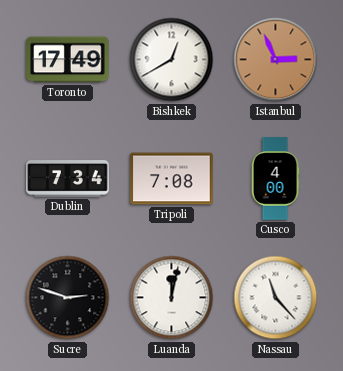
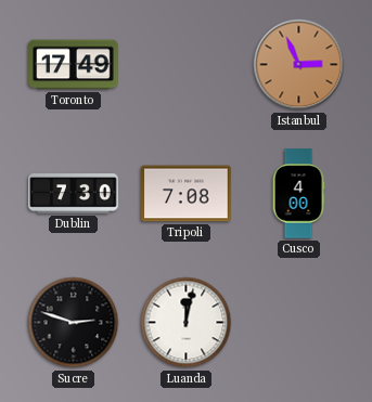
Bishkek: 12:40 -> none (172, 60)
Dublin: 7:34 -> 7:30 (74, 194)
Nassau: 11:23 -> none (276, 298)
